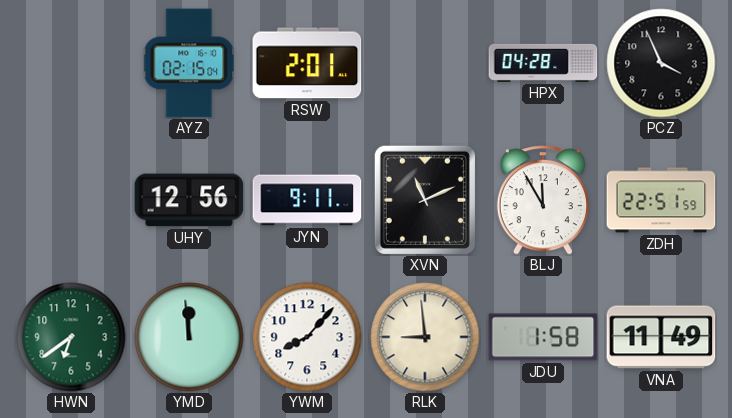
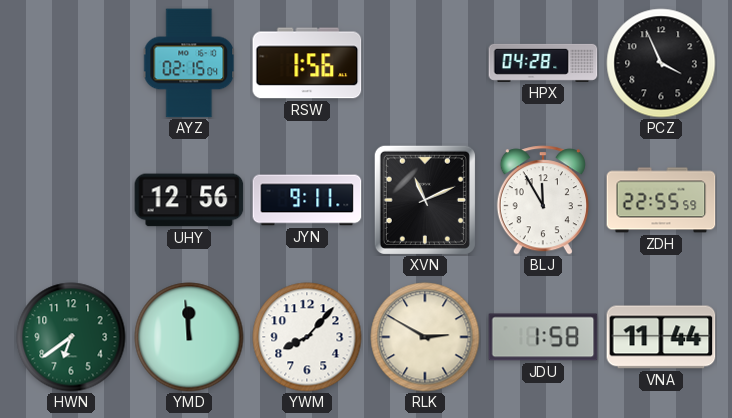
RSW: 2:01 -> 1:56 (307, 63)
ZDH: 22:51 -> 22:55 (661, 200)
RLK: 8:59 -> 2:50 (425, 337)
VNA: 11:49 -> 11:44 (661, 337)
